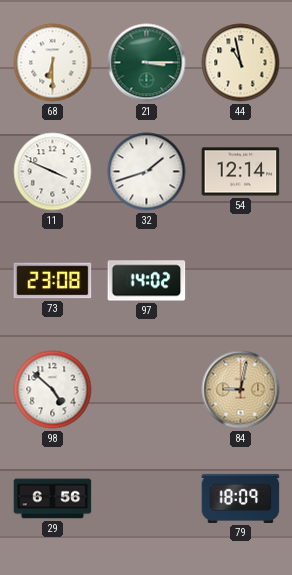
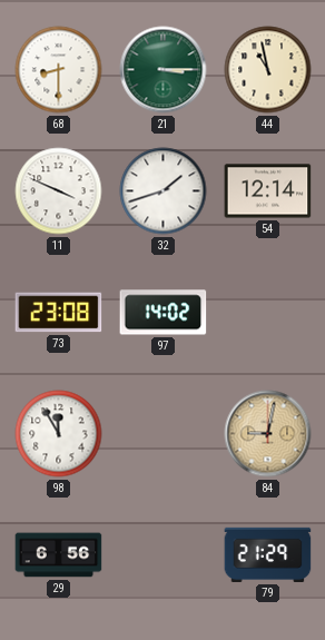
68: 6:30 -> 8:30 (59, 70)
98: 4:52 -> 11:55 (59, 434)
79: 18:09 -> 21:29 (268, 554)
